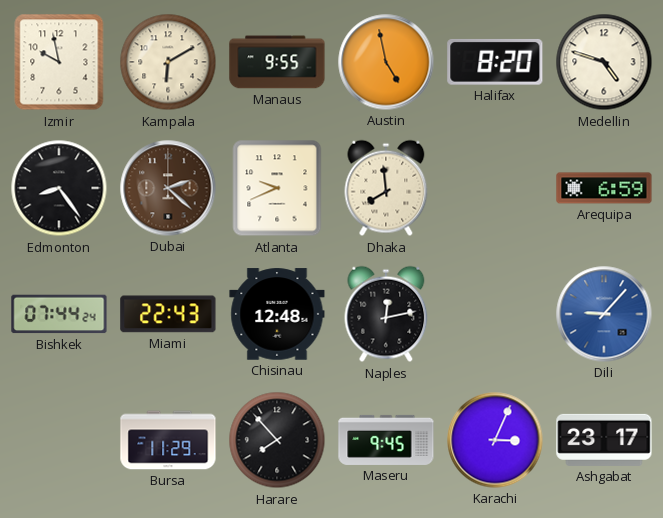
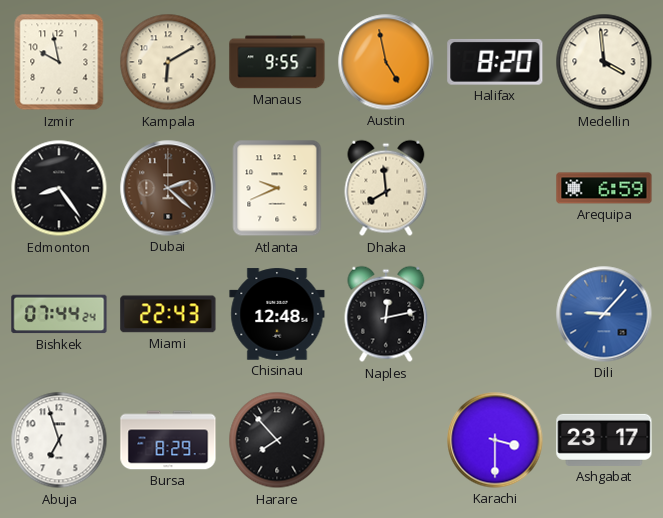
Medellin: 4:48 -> 3:59 (604, 62)
Abuja: none -> 6:57 (59, 440)
Bursa: 11:29 -> 8:29 (168, 440)
Maseru: 9:45 -> none (386, 440)
Karachi: 3:04 -> 3:30 (495, 440)
